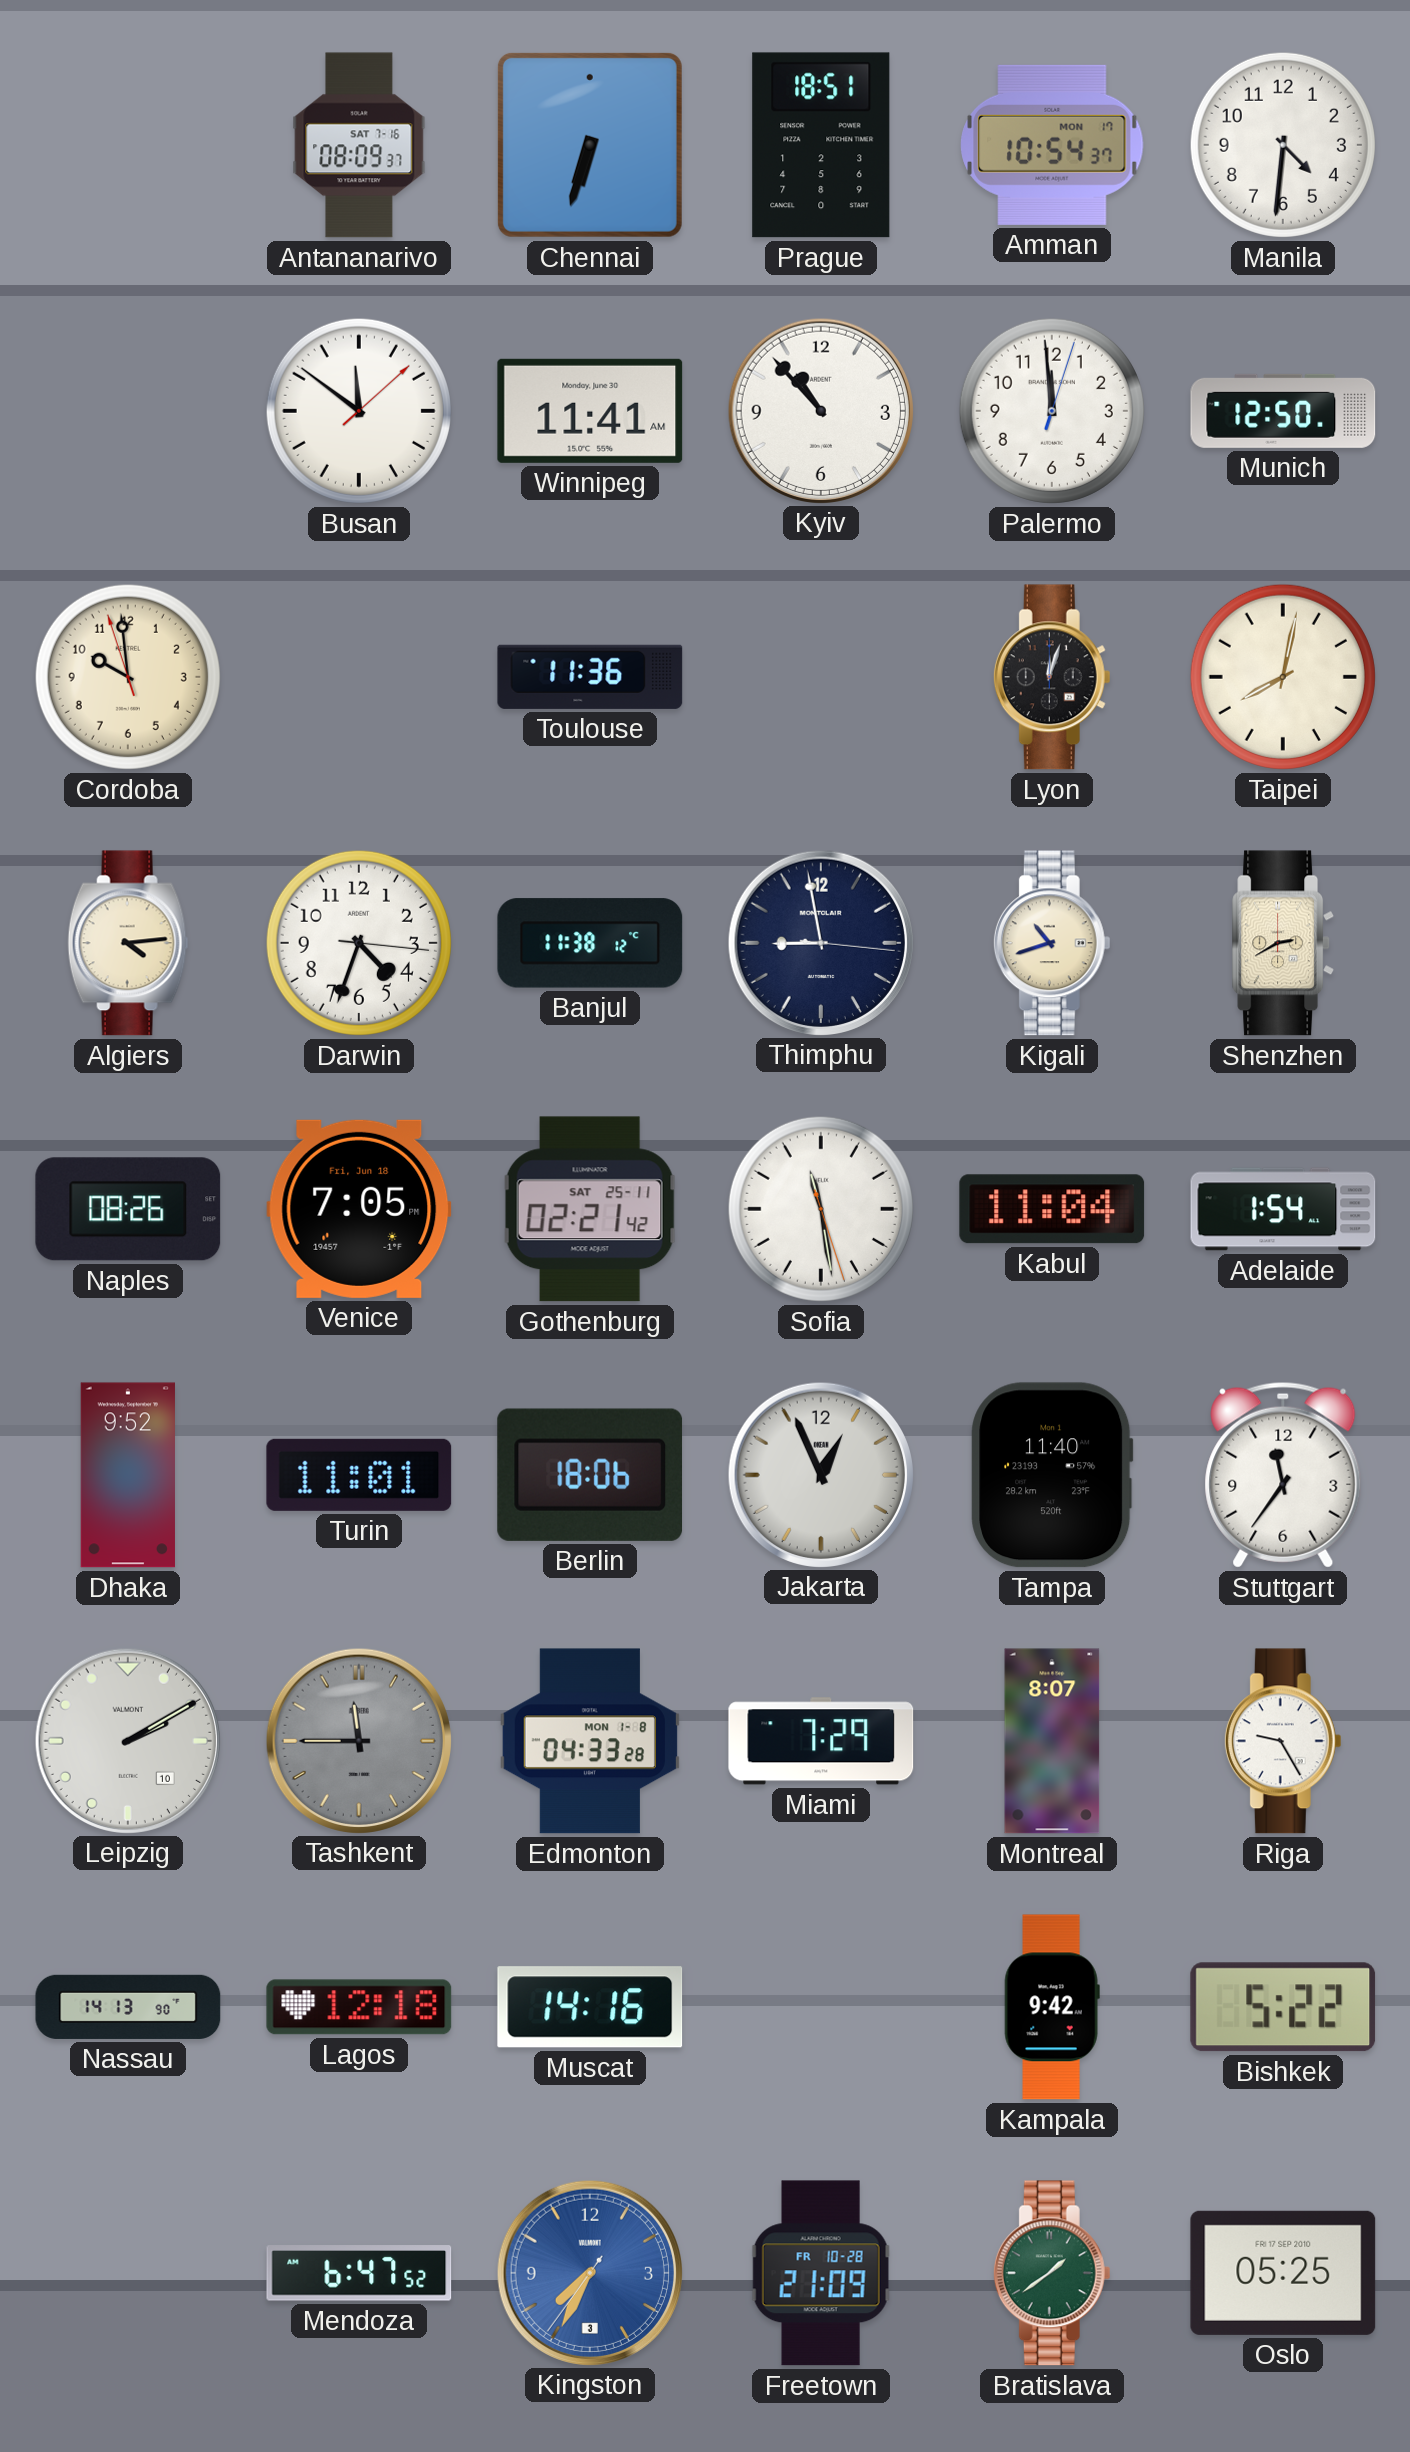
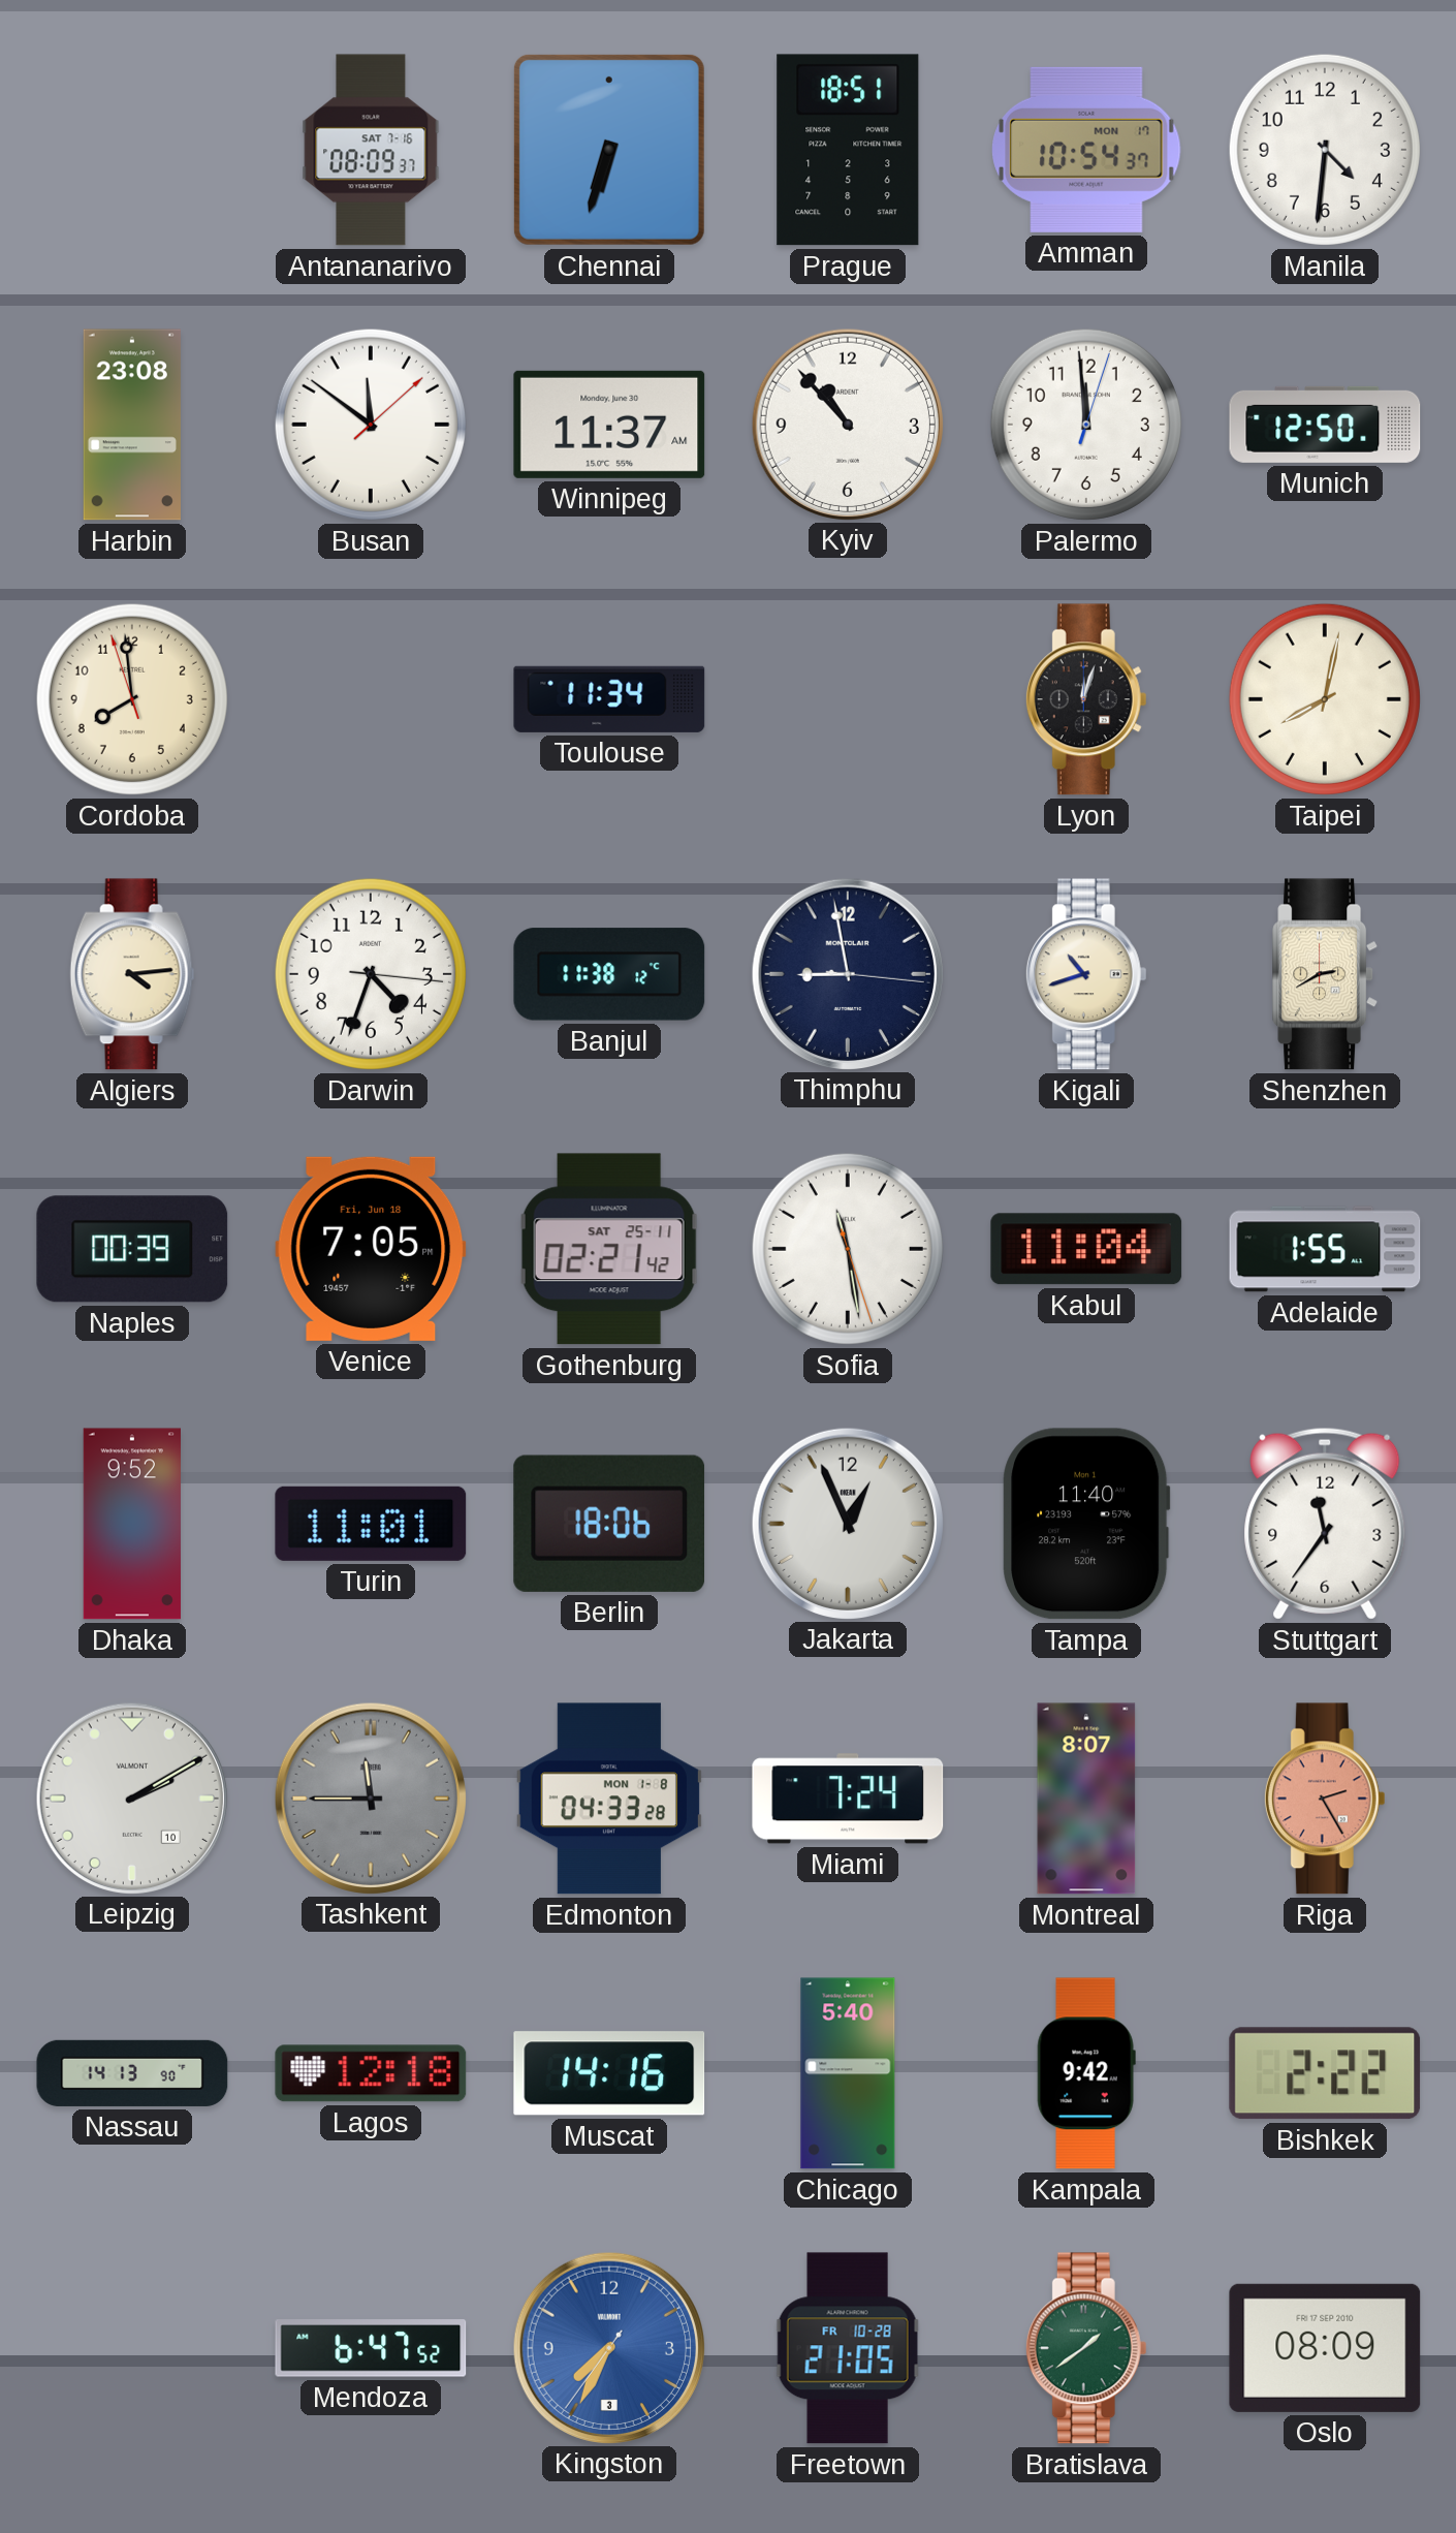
Harbin: none -> 23:08 (132, 425)
Winnipeg: 11:41 -> 11:37 (609, 425)
Cordoba: 9:58 -> 7:58 (132, 699)
Toulouse: 11:36 -> 11:34 (609, 699)
Naples: 08:26 -> 00:39 (132, 1249)
Adelaide: 1:54 -> 1:55 (1325, 1249)
Miami: 7:29 -> 7:24 (848, 1799)
Riga: 9:25 -> 2:25 (1325, 1799)
Riga dial: white -> salmon (1325, 1799)
Chicago: none -> 5:40 (848, 2073)
Bishkek: 5:22 -> 2:22 (1325, 2073)
Freetown: 21:09 -> 21:05 (848, 2348)
Oslo: 05:25 -> 08:09 (1325, 2348)
